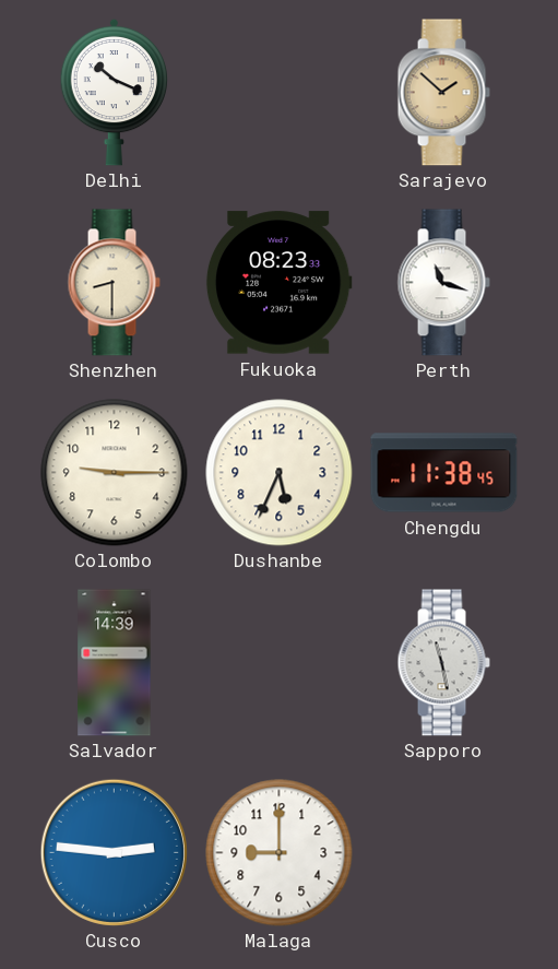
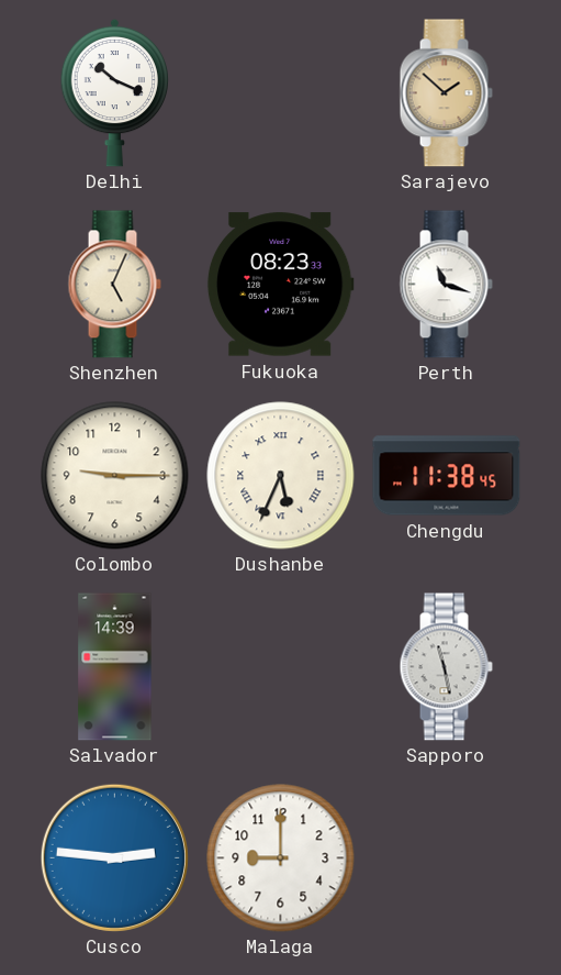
Shenzhen: 8:30 -> 5:04 (114, 285)
Dushanbe numerals: Arabic -> Roman (281, 476)
